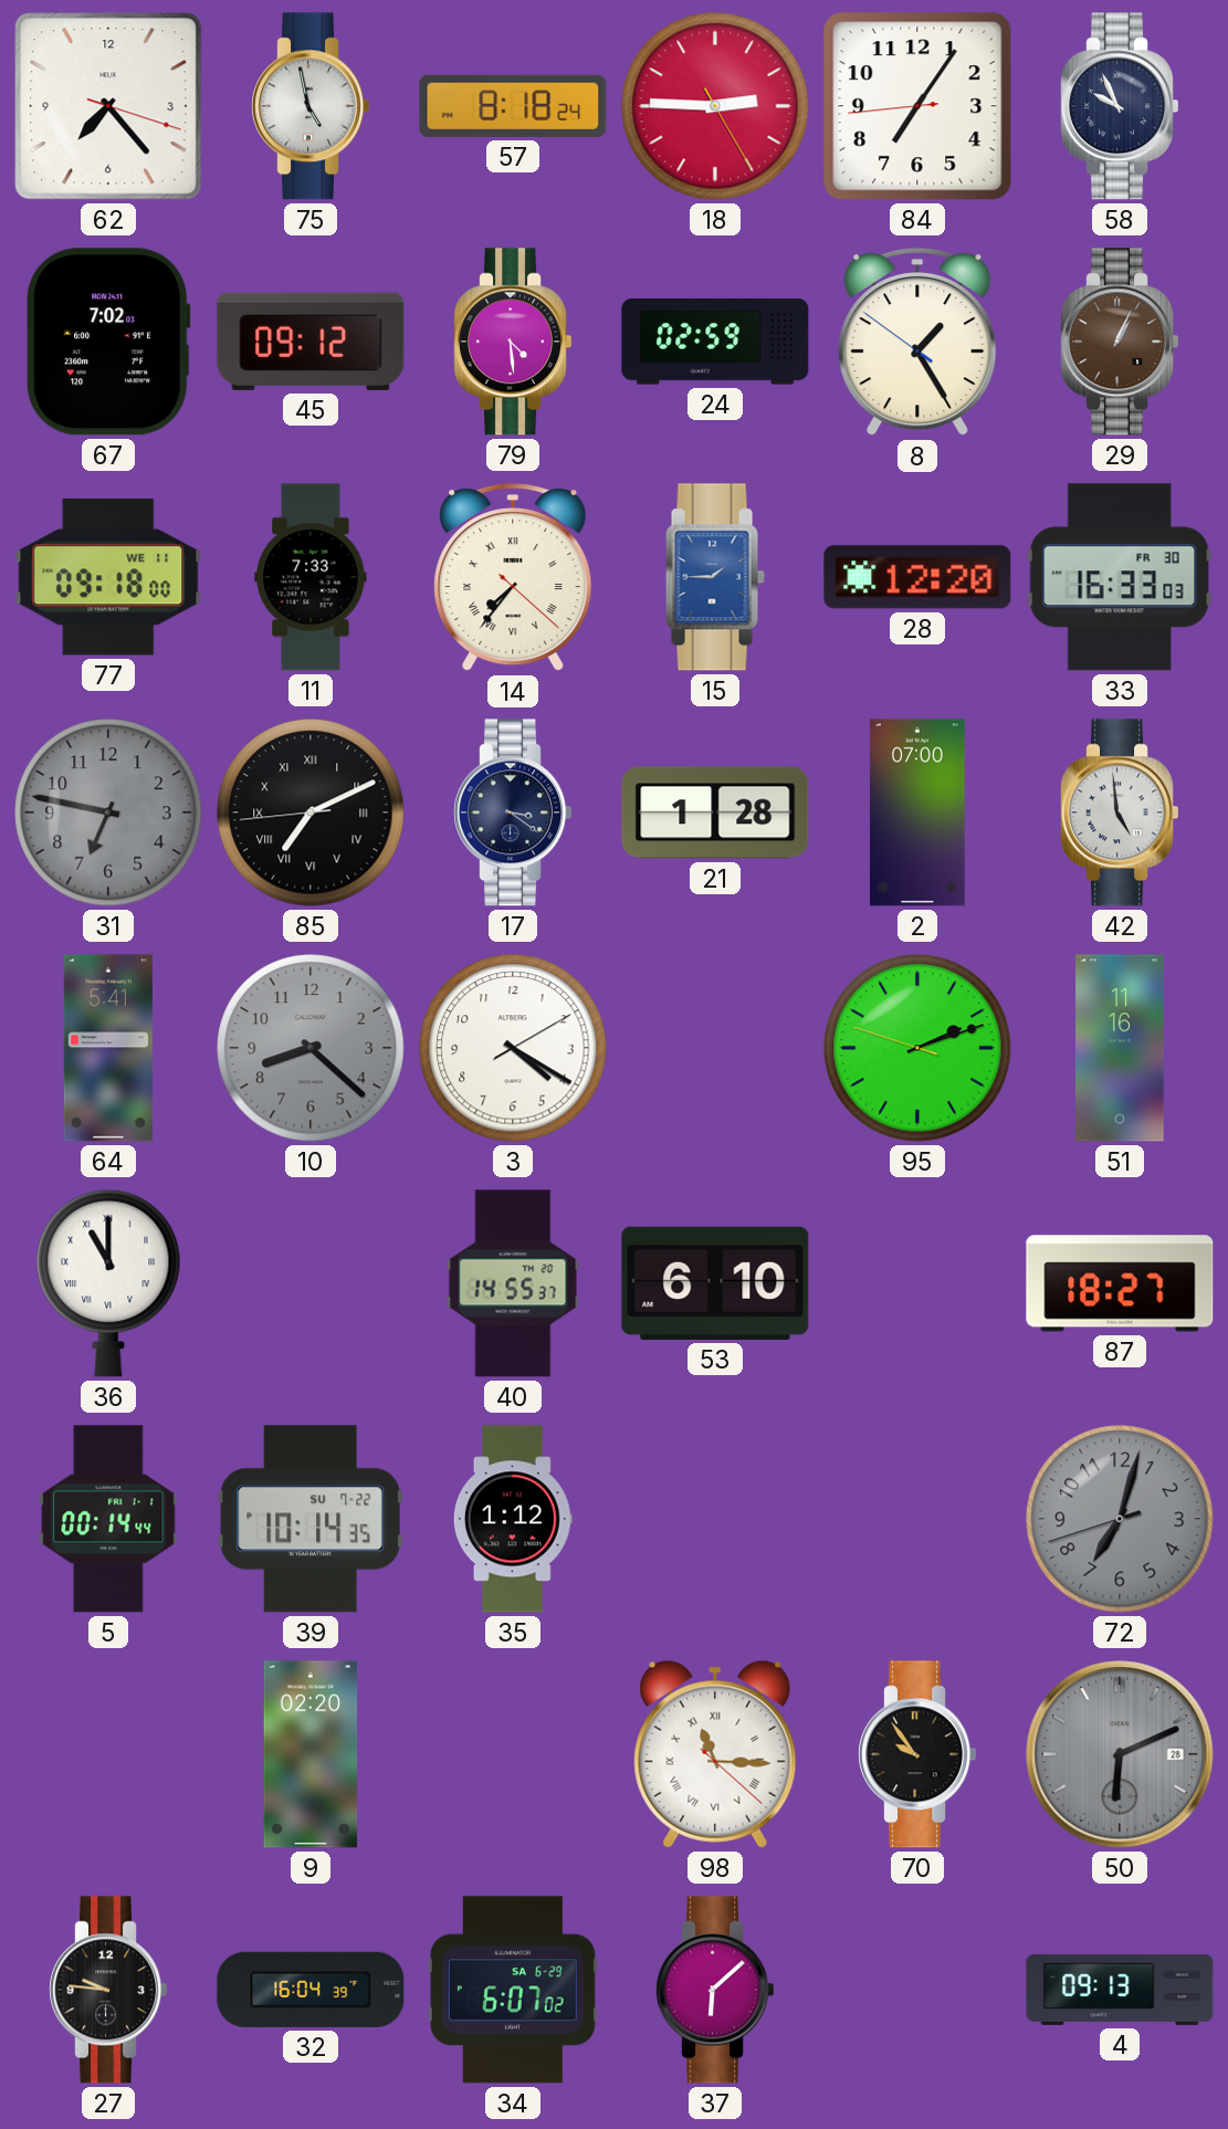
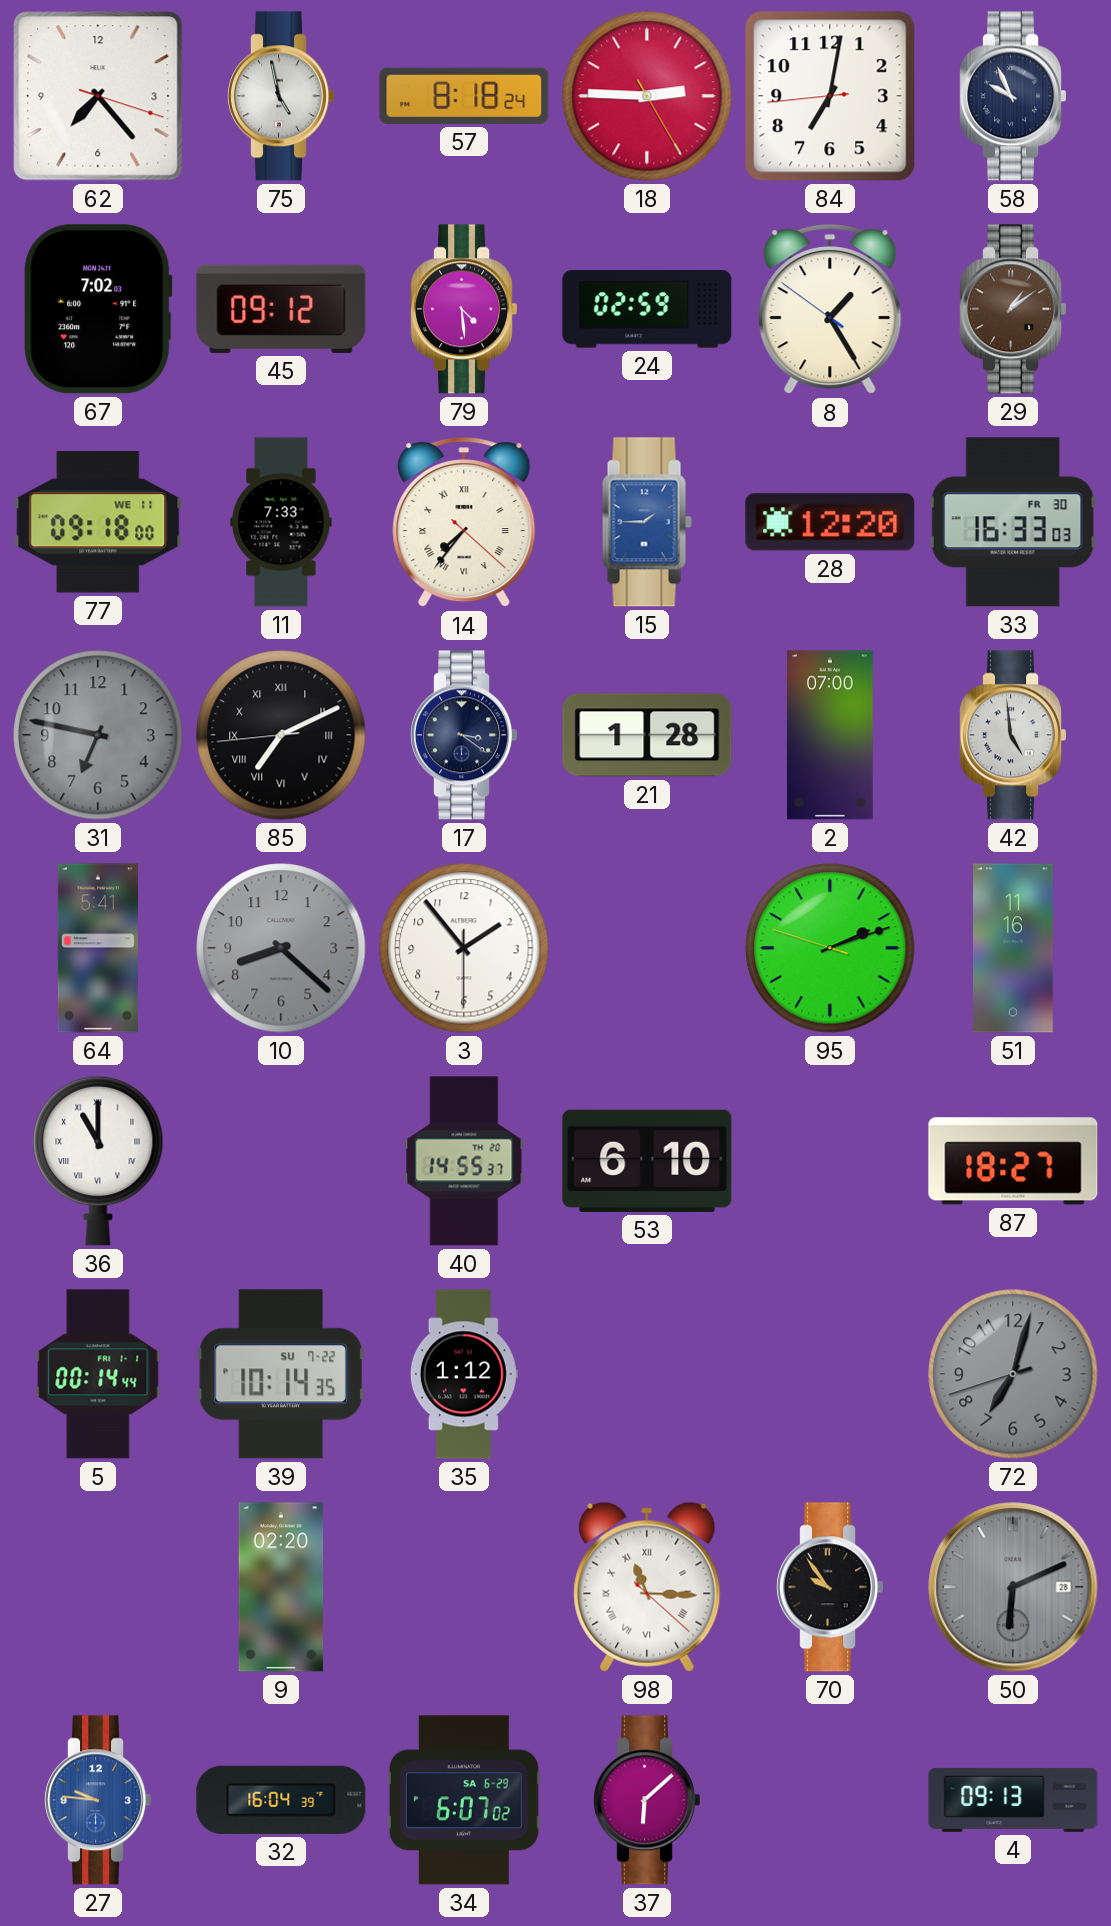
84: 7:05 -> 7:01 (830, 96)
29: 1:04 -> 1:09 (1012, 309)
3: 4:20 -> 1:53 (464, 948)
27 dial: black -> blue (97, 1800)
